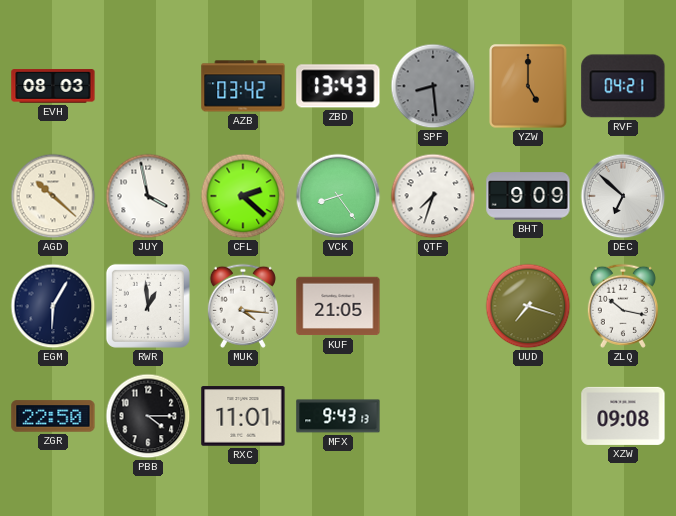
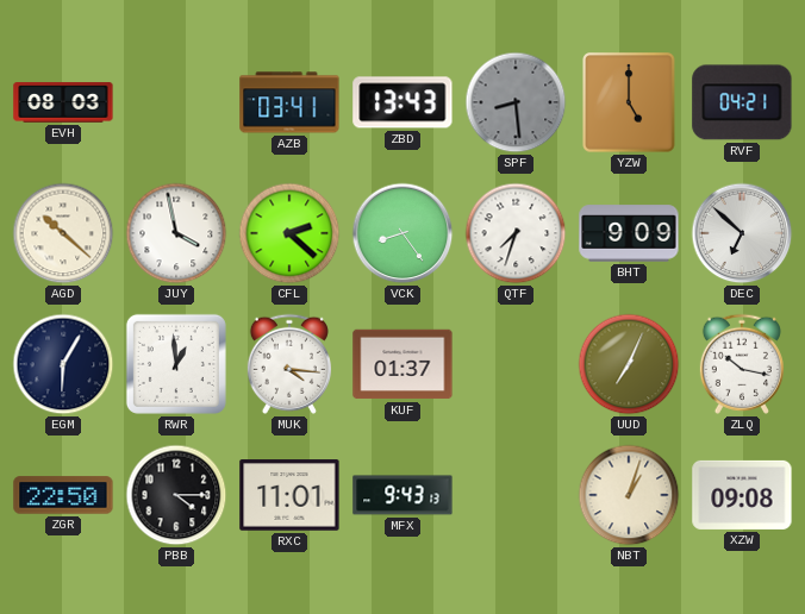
AZB: 03:42 -> 03:41 (289, 102)
KUF: 21:05 -> 01:37 (402, 364)
UUD: 7:18 -> 7:04 (629, 364)
NBT: none -> 1:03 (629, 495)
